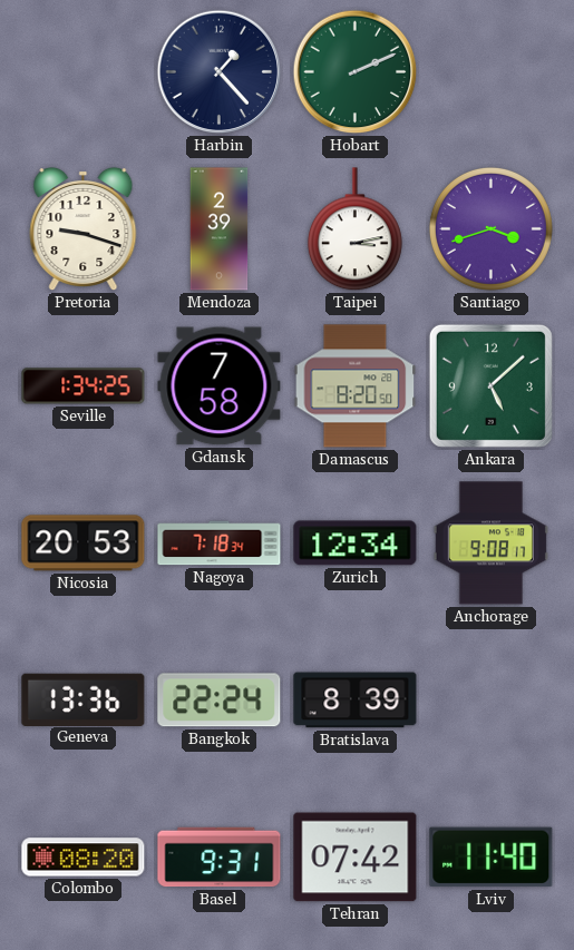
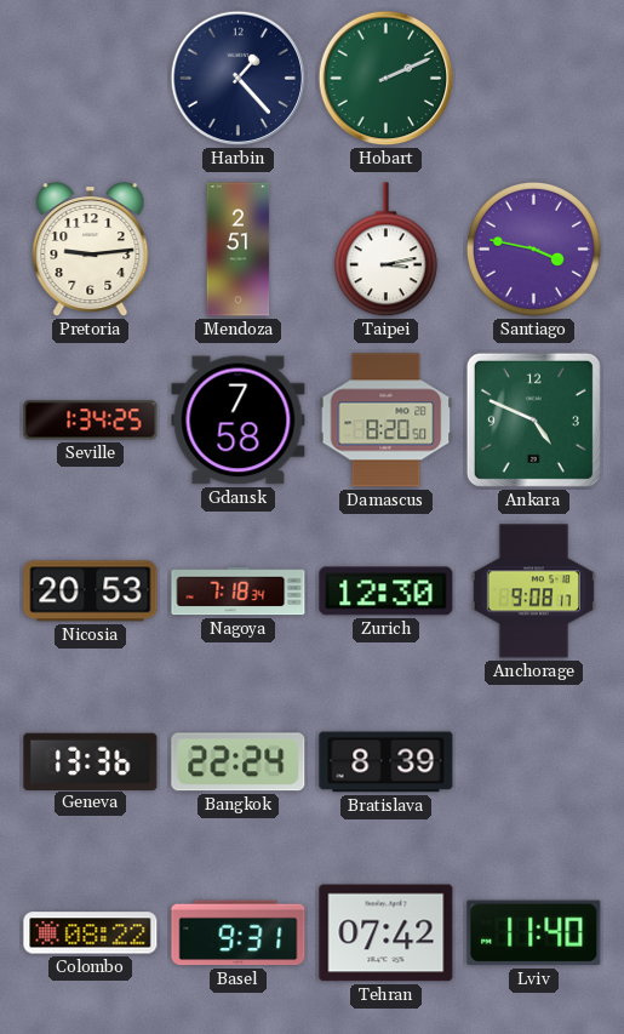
Pretoria: 9:18 -> 9:14 (91, 250)
Mendoza: 2:39 -> 2:51 (239, 250)
Santiago: 3:42 -> 3:47 (533, 248)
Ankara: 5:08 -> 4:49 (533, 419)
Zurich: 12:34 -> 12:30 (387, 592)
Colombo: 08:20 -> 08:22 (91, 933)
